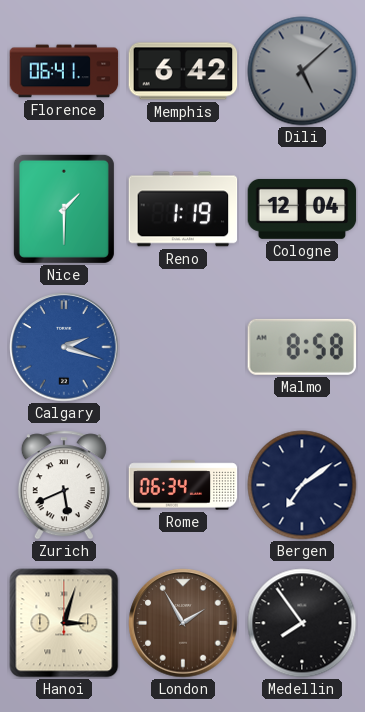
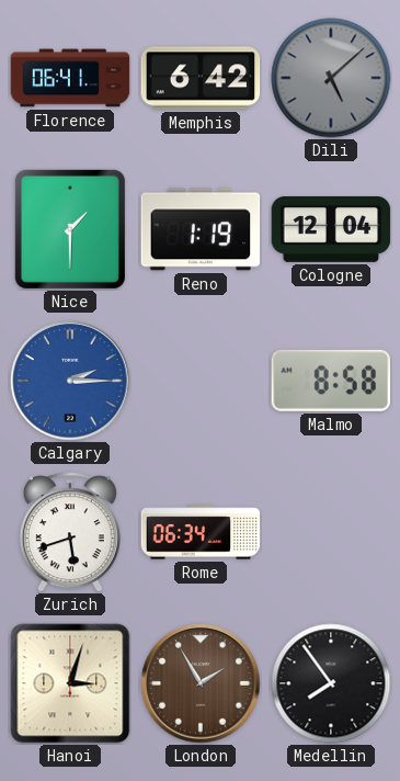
Calgary: 2:18 -> 2:15 (70, 381)
Zurich: 5:41 -> 5:42 (70, 532)
Bergen: 7:09 -> none (302, 485)
